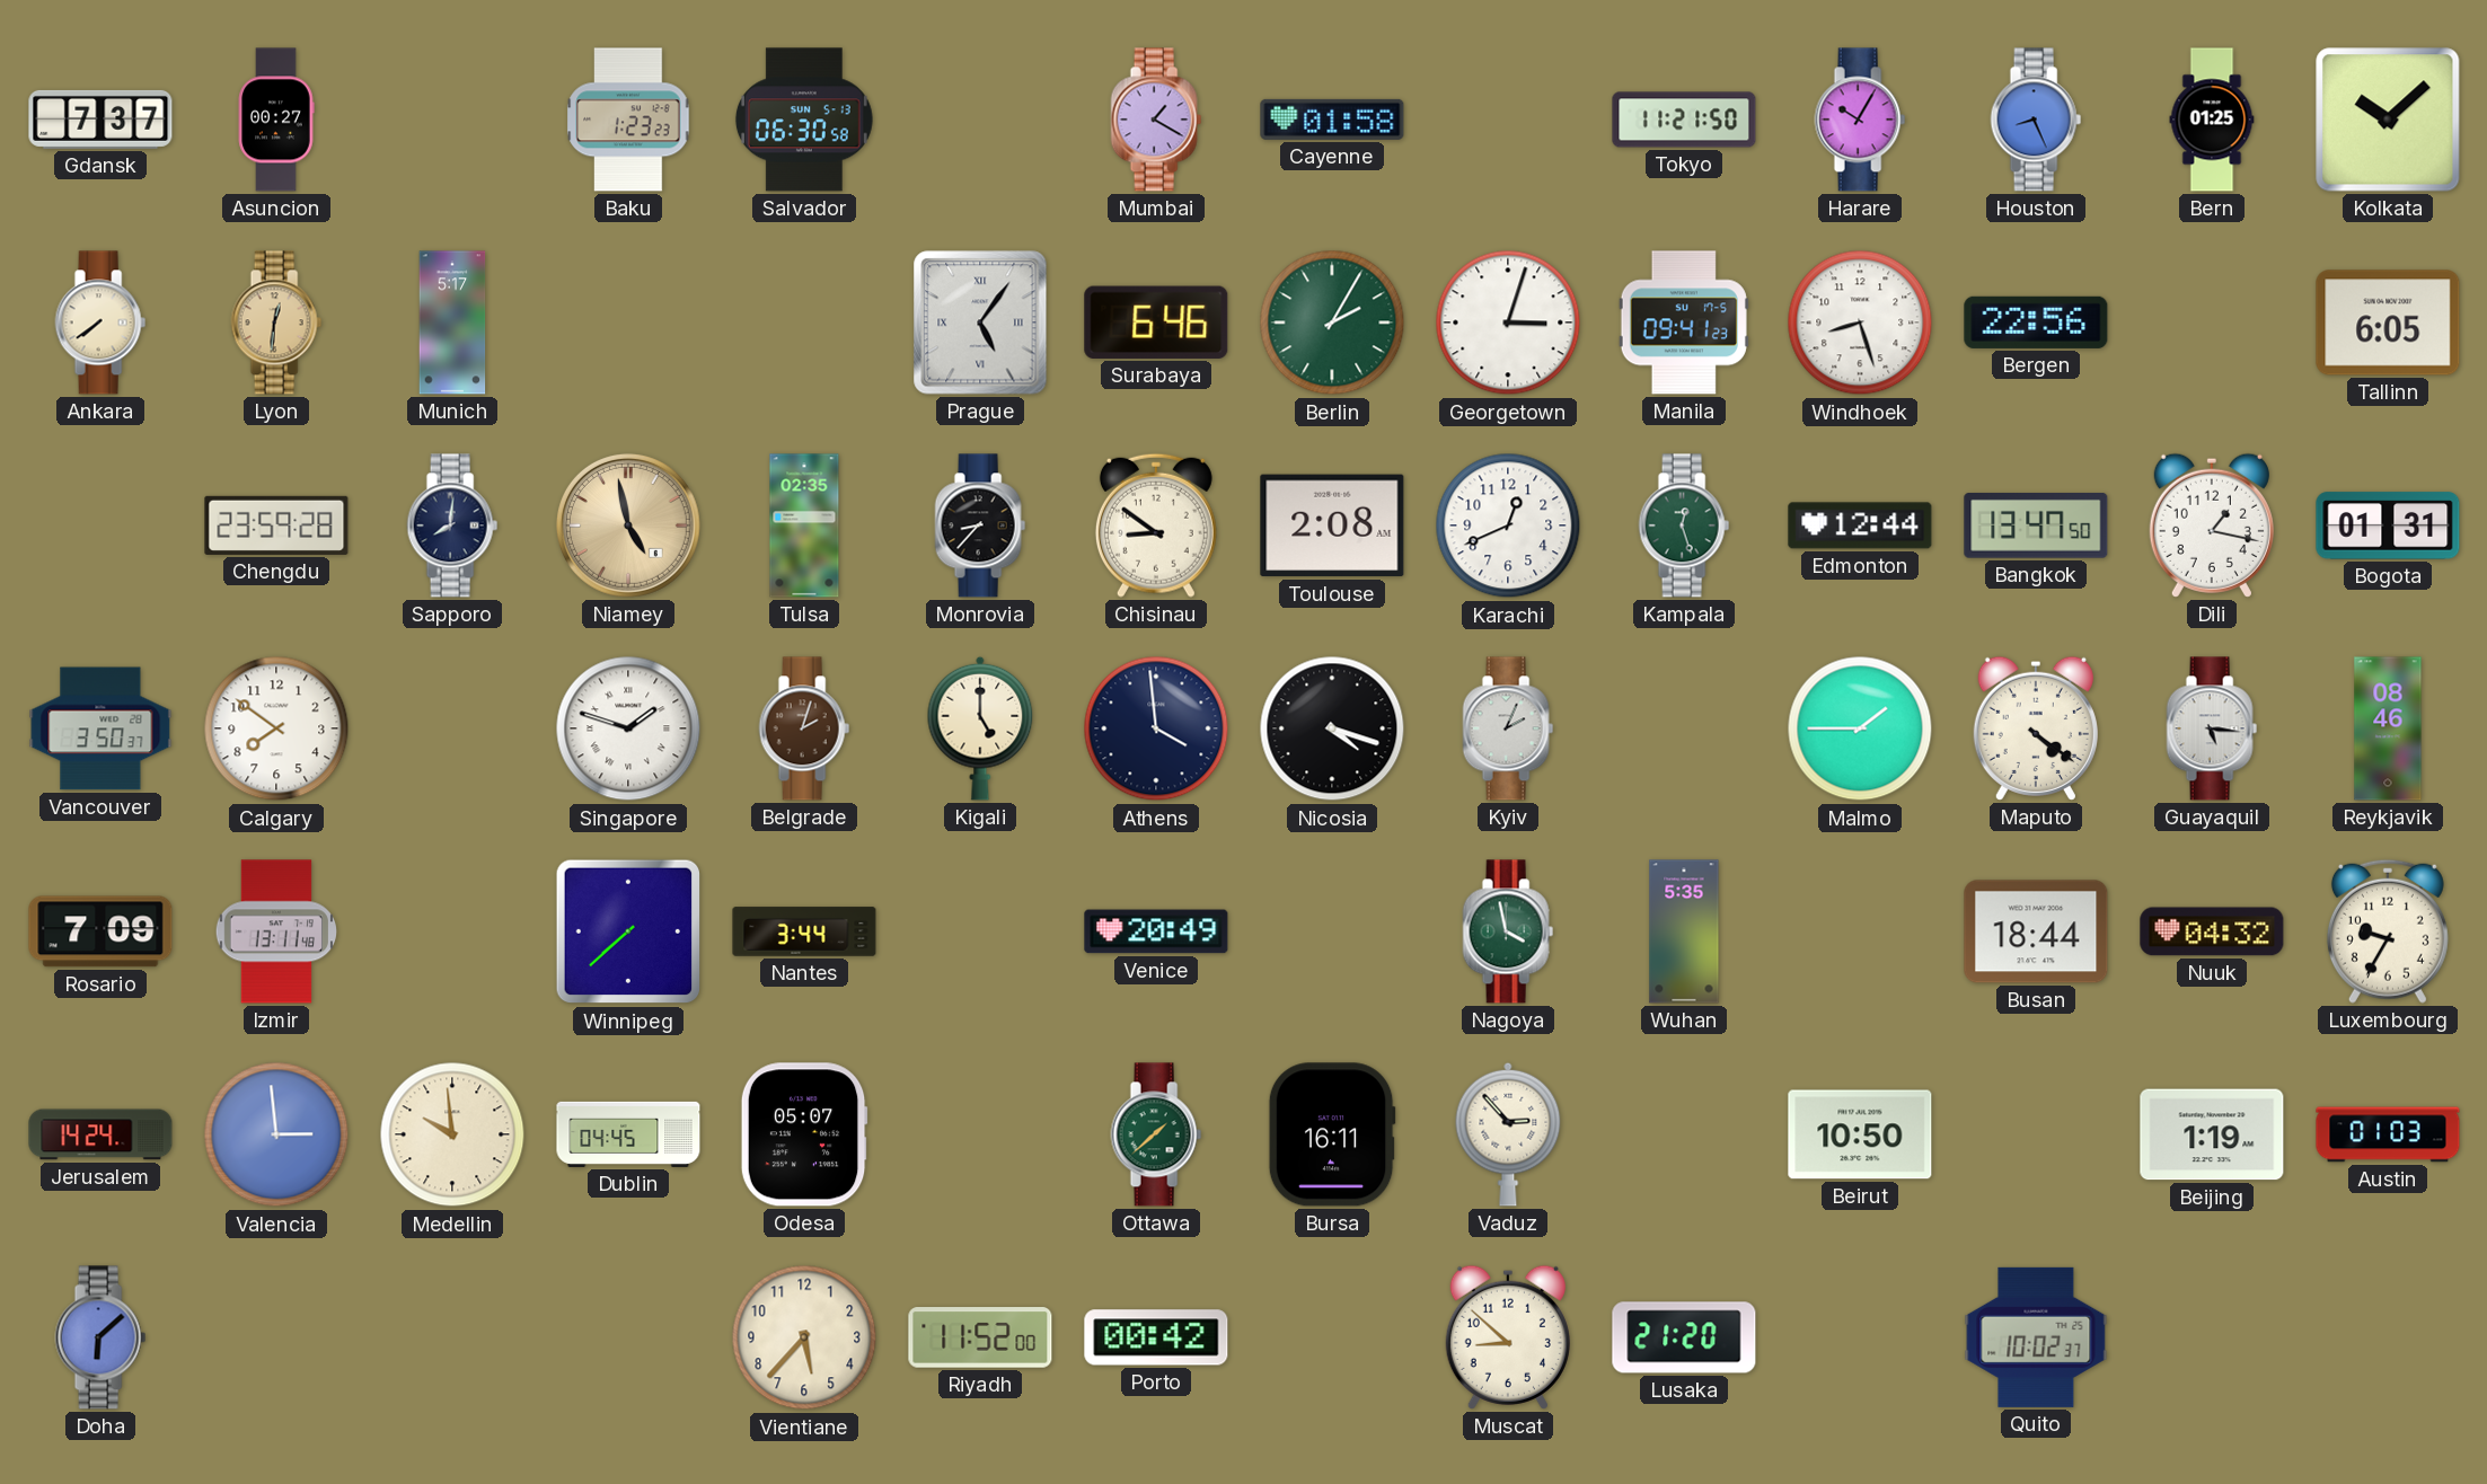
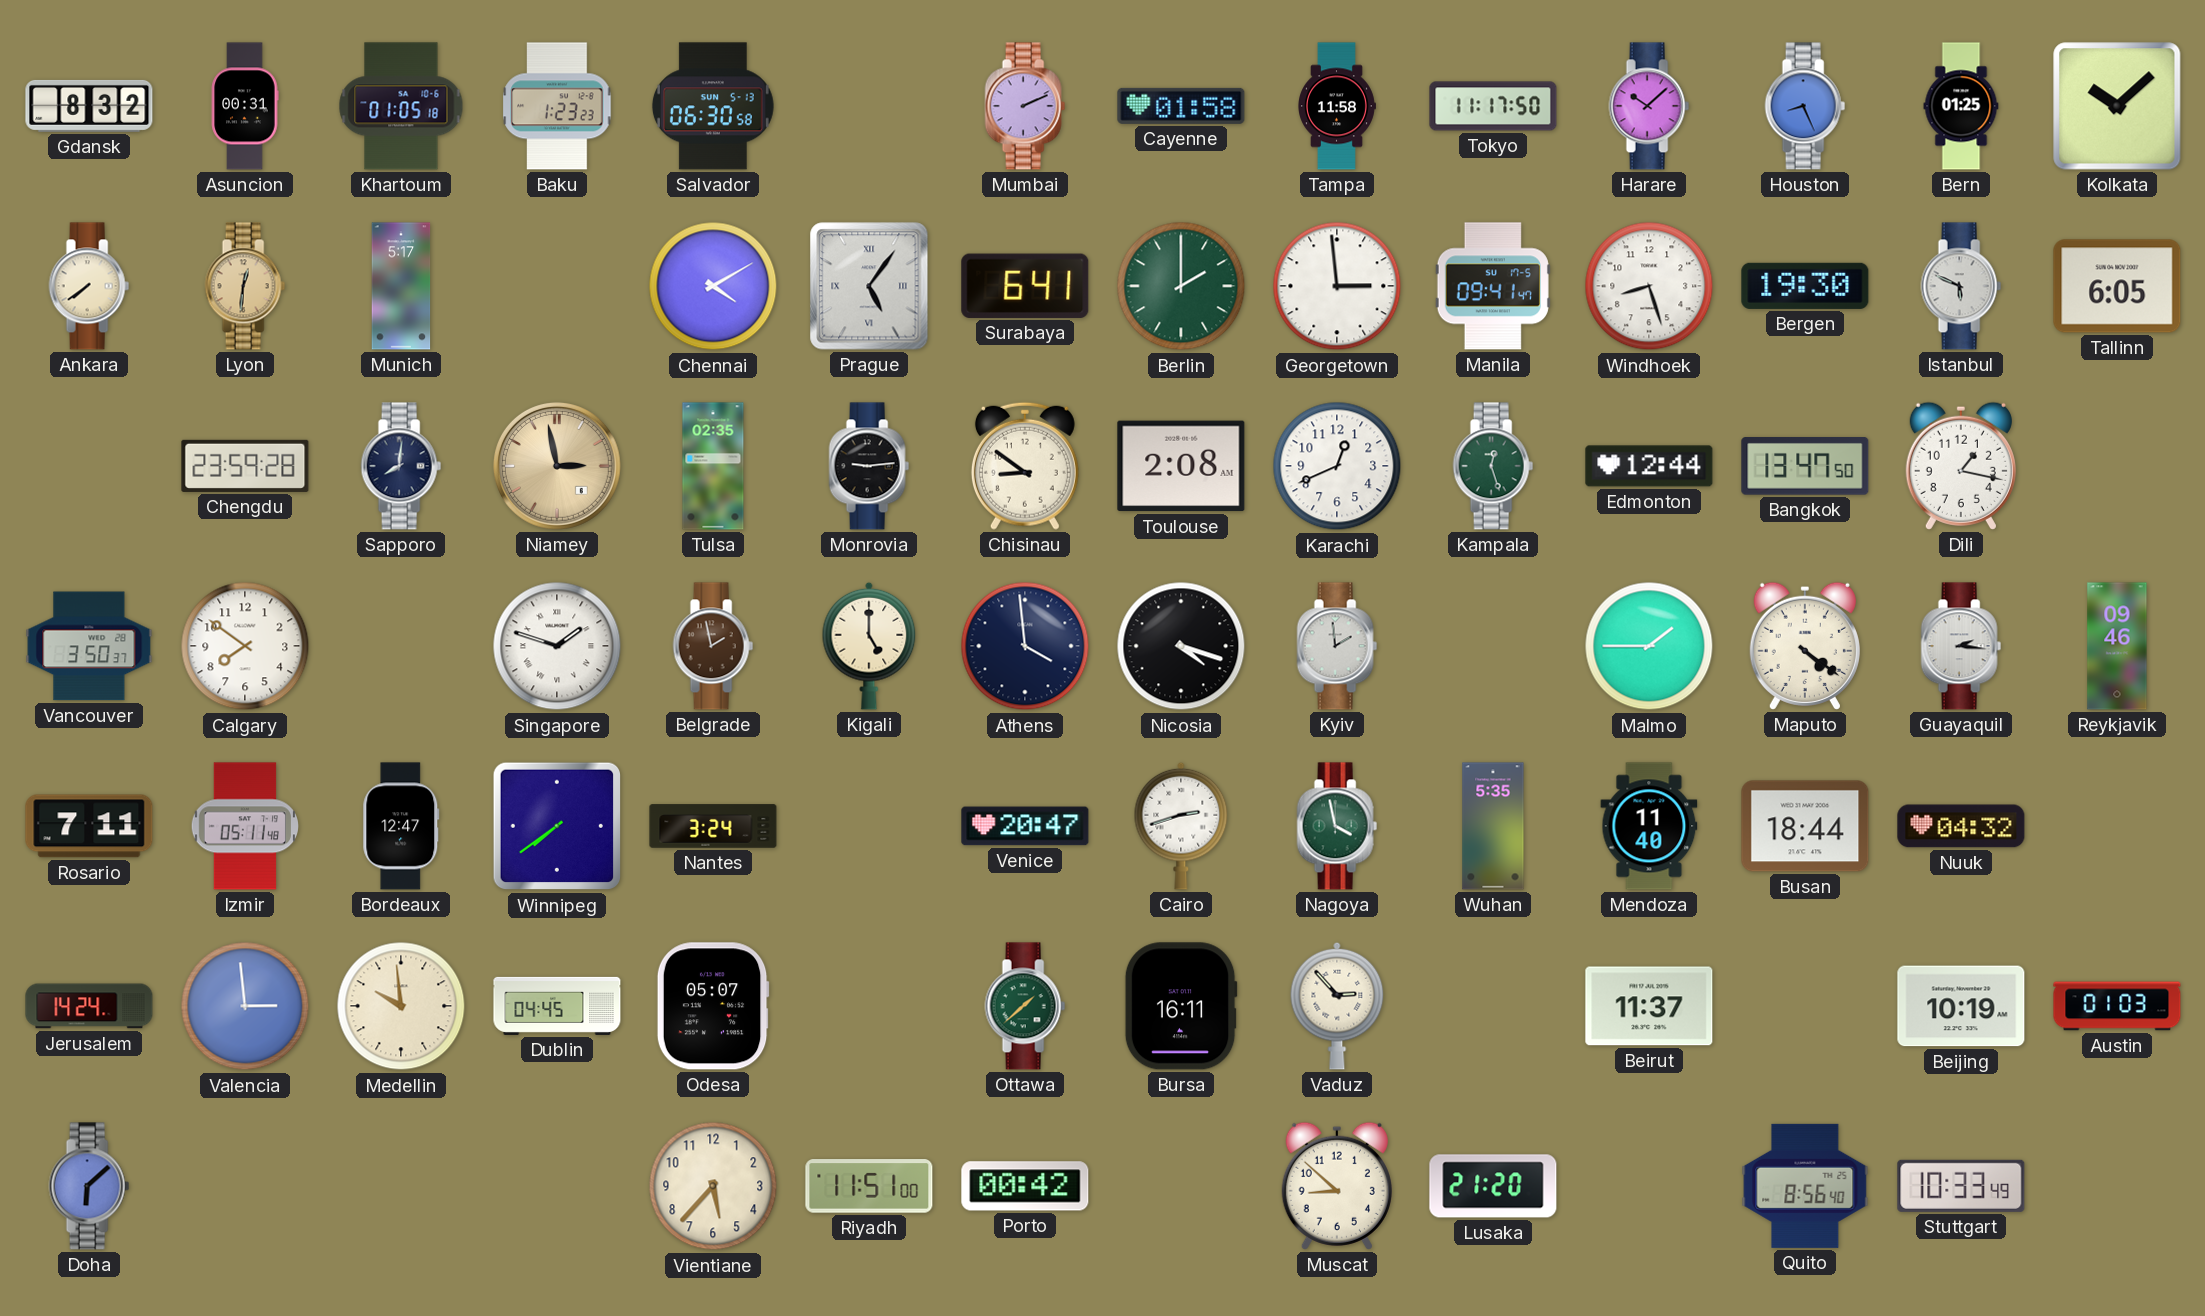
Gdansk: 7:37 -> 8:32 (89, 106)
Asuncion: 00:27 -> 00:31 (245, 106)
Khartoum: none -> 01:05 (401, 106)
Mumbai: 1:20 -> 2:11 (1025, 106)
Tampa: none -> 11:58 (1337, 106)
Tokyo: 11:21 -> 11:17 (1493, 106)
Harare: 10:05 -> 10:08 (1649, 106)
Chennai: none -> 4:10 (713, 286)
Surabaya: 6:46 -> 6:41 (1025, 286)
Berlin: 2:05 -> 2:00 (1181, 286)
Georgetown: 3:03 -> 2:59 (1337, 286)
Manila: 09:41:23 -> 09:41:47 (1493, 286)
Bergen: 22:56 -> 19:30 (1805, 286)
Istanbul: none -> 5:49 (1961, 286)
Niamey: 4:58 -> 2:58 (557, 466)
Monrovia: 8:37 -> 9:14 (869, 466)
Bogota: 01:31 -> none (2388, 525)
Belgrade: 2:03 -> 1:58 (713, 646)
Kyiv: 2:04 -> 1:59 (1337, 646)
Guayaquil: 5:16 -> 2:16 (1961, 646)
Reykjavik: 08:46 -> 09:46 (2117, 646)
Rosario: 7:09 -> 7:11 (89, 826)
Izmir: 13:11 -> 05:11 (244, 826)
Bordeaux: none -> 12:47 (401, 826)
Winnipeg: 7:38 -> 7:39 (557, 826)
Nantes: 3:44 -> 3:24 (713, 826)
Venice: 20:49 -> 20:47 (1025, 826)
Cairo: none -> 2:42 (1181, 826)
Mendoza: none -> 11:40 (1649, 826)
Luxembourg: 9:35 -> none (2388, 931)
Beirut: 10:50 -> 11:37 (1649, 1006)
Beijing: 1:19 -> 10:19 (1961, 1006)
Riyadh: 11:52 -> 11:51 (869, 1186)
Quito: 10:02 -> 8:56 (1805, 1186)
Stuttgart: none -> 10:33 (1961, 1186)
